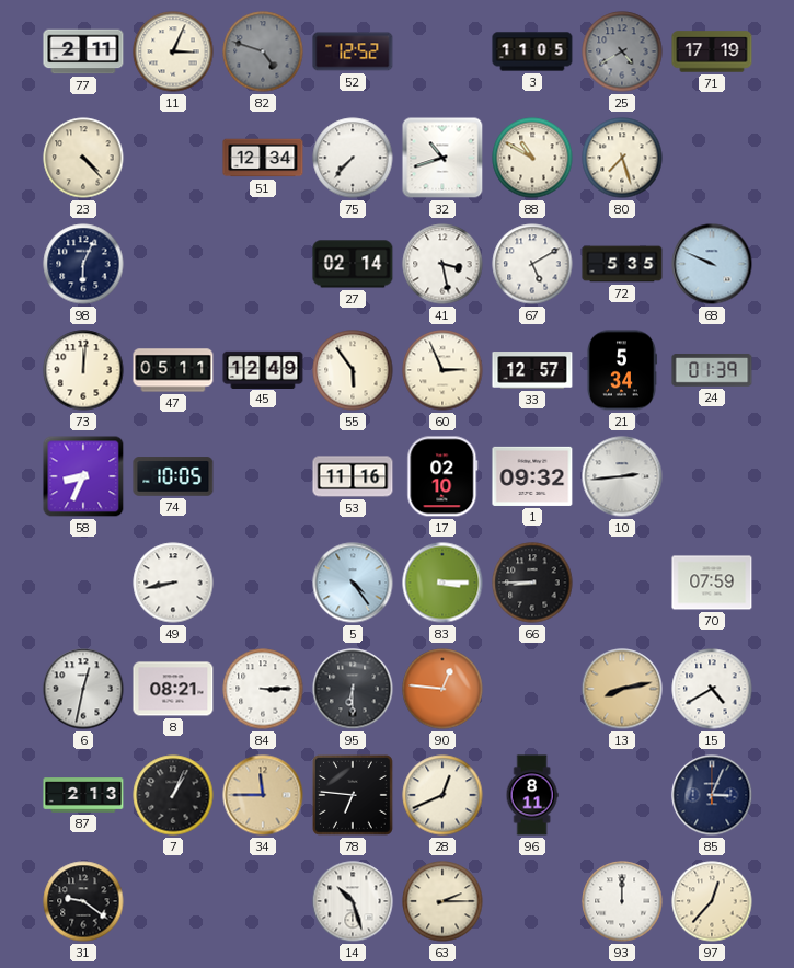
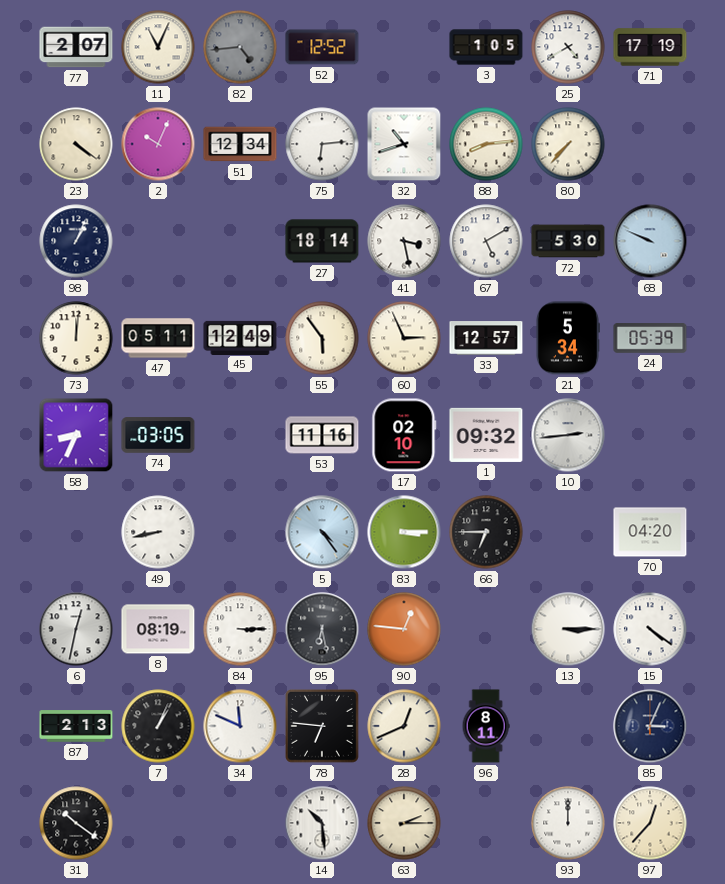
77: 2:11 -> 2:07 (76, 47)
11: 3:04 -> 11:04 (158, 47)
82: 4:48 -> 4:44 (240, 47)
3: 11:05 -> 1:05 (486, 47)
25 dial: grey -> white (568, 47)
23: 4:23 -> 4:21 (76, 144)
2: none -> 10:04 (158, 144)
75: 7:37 -> 6:14 (322, 144)
88: 10:50 -> 8:14 (486, 144)
80: 7:27 -> 7:37 (568, 144)
98: 6:04 -> 1:04 (76, 241)
27: 02:14 -> 18:14 (322, 241)
72: 5:35 -> 5:30 (568, 241)
24: 01:39 -> 05:39 (650, 338)
74: 10:05 -> 03:05 (158, 435)
66: 8:45 -> 6:45 (486, 532)
70: 07:59 -> 04:20 (650, 532)
8: 08:21 -> 08:19 (158, 629)
95: 6:30 -> 6:28 (322, 629)
13: 8:13 -> 3:15 (568, 629)
13 dial: champagne -> white (568, 629)
15: 4:40 -> 4:21 (650, 629)
34: 11:45 -> 11:49 (240, 726)
34 dial: champagne -> white (240, 726)
31: 9:21 -> 10:21 (76, 823)
14: 10:27 -> 10:29 (322, 823)
